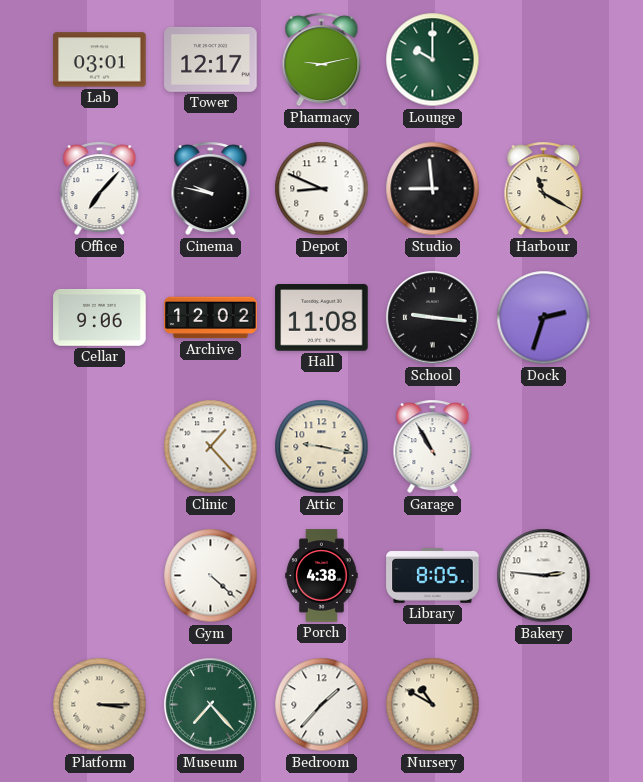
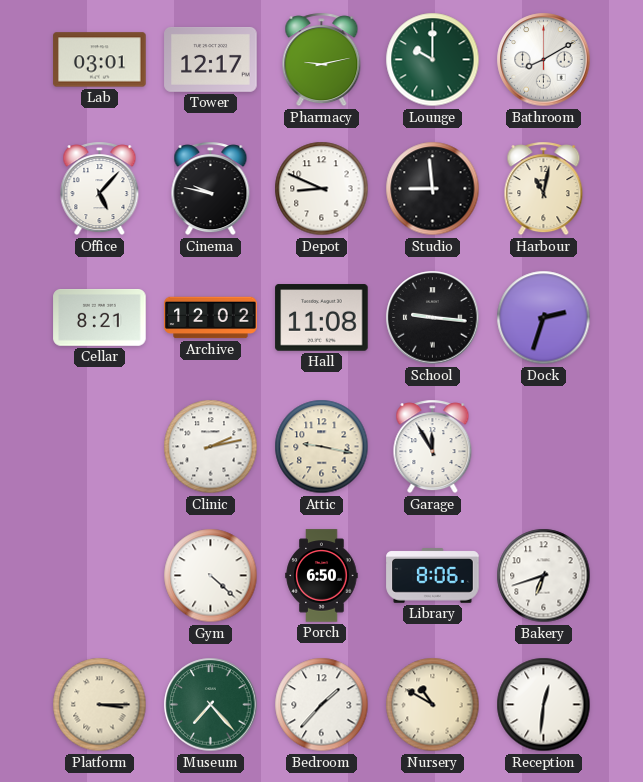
Bathroom: none -> 8:10 (544, 60)
Office: 7:07 -> 5:07 (100, 189)
Harbour: 11:20 -> 11:02 (544, 189)
Cellar: 9:06 -> 8:21 (100, 318)
Clinic: 1:23 -> 2:13 (211, 447)
Garage: 10:55 -> 11:55 (433, 447)
Porch: 4:38 -> 6:50 (322, 576)
Library: 8:05 -> 8:06 (433, 576)
Bakery: 2:46 -> 6:42 (544, 576)
Reception: none -> 12:31 (544, 705)
